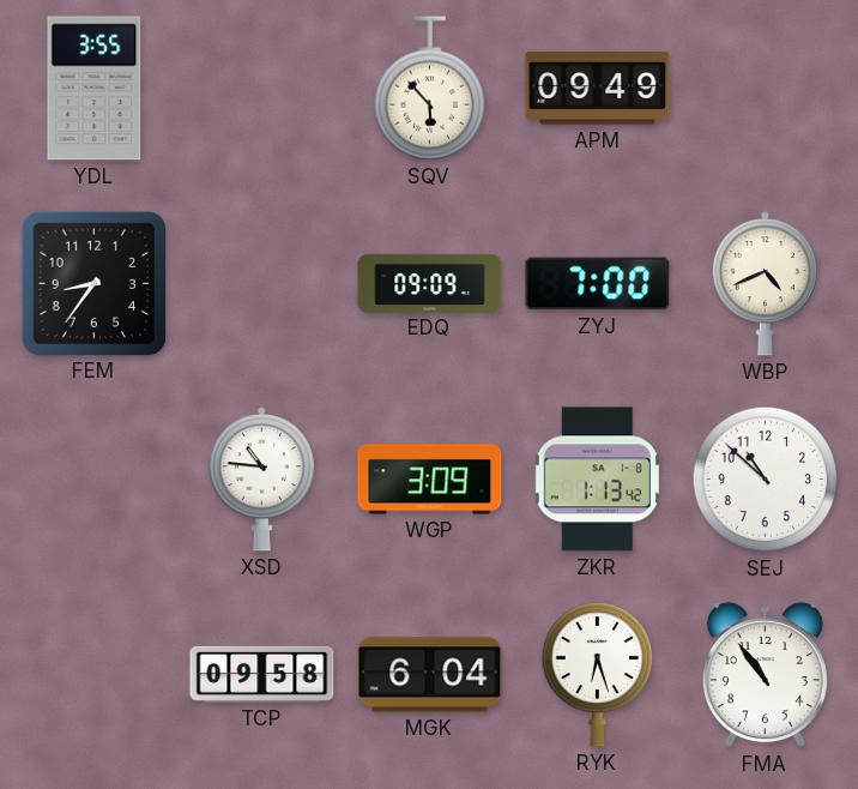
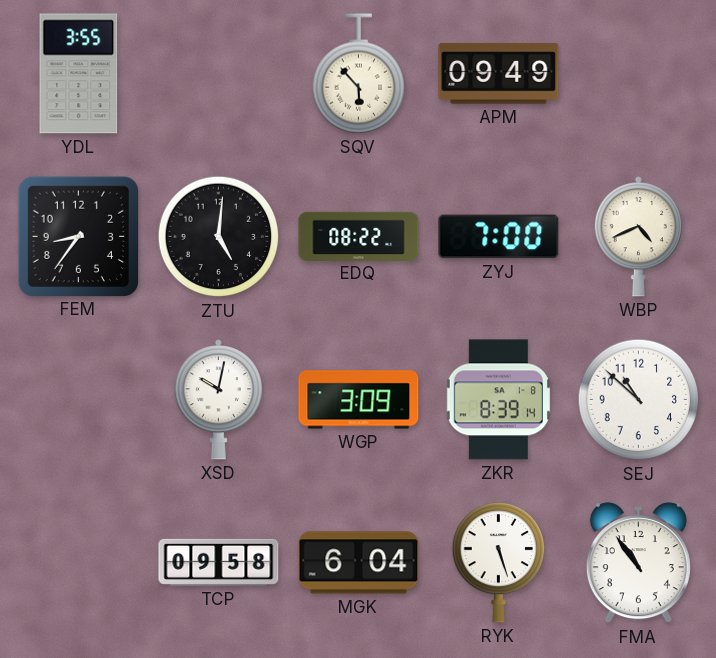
ZTU: none -> 5:01 (219, 237)
EDQ: 09:09 -> 08:22 (359, 236)
XSD: 10:46 -> 10:02 (218, 400)
ZKR: 1:13 -> 8:39 (498, 400)
RYK: 6:27 -> 5:27 (498, 562)
